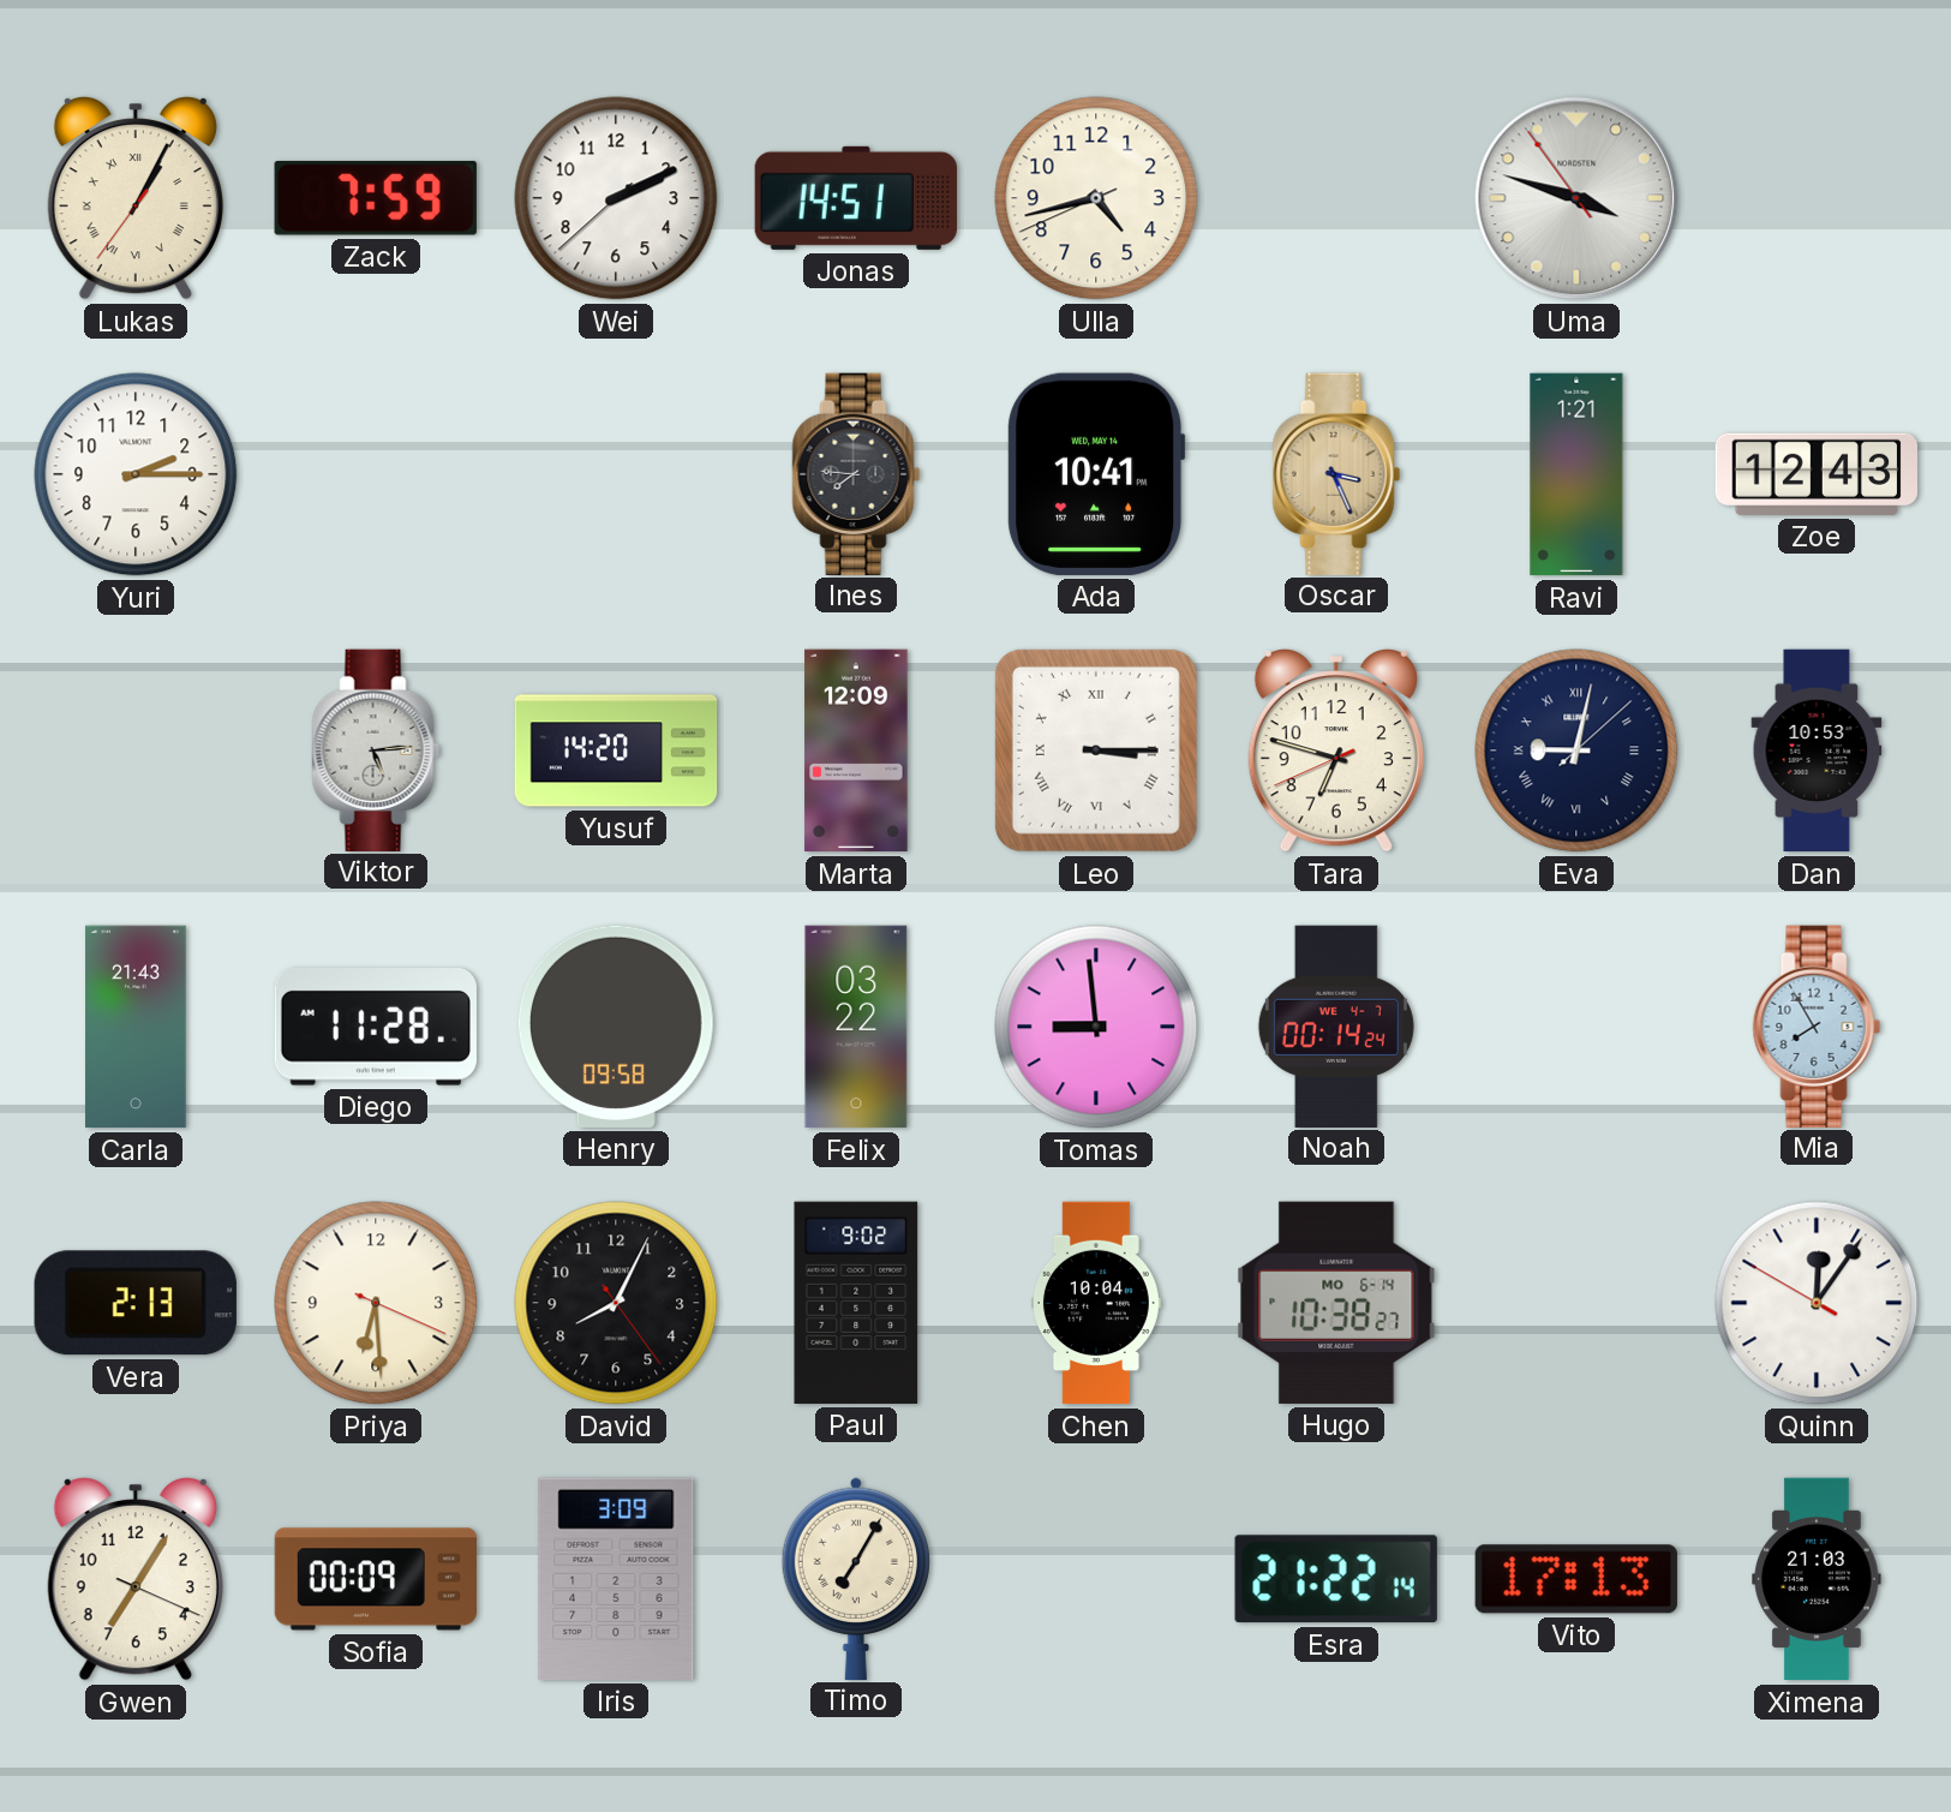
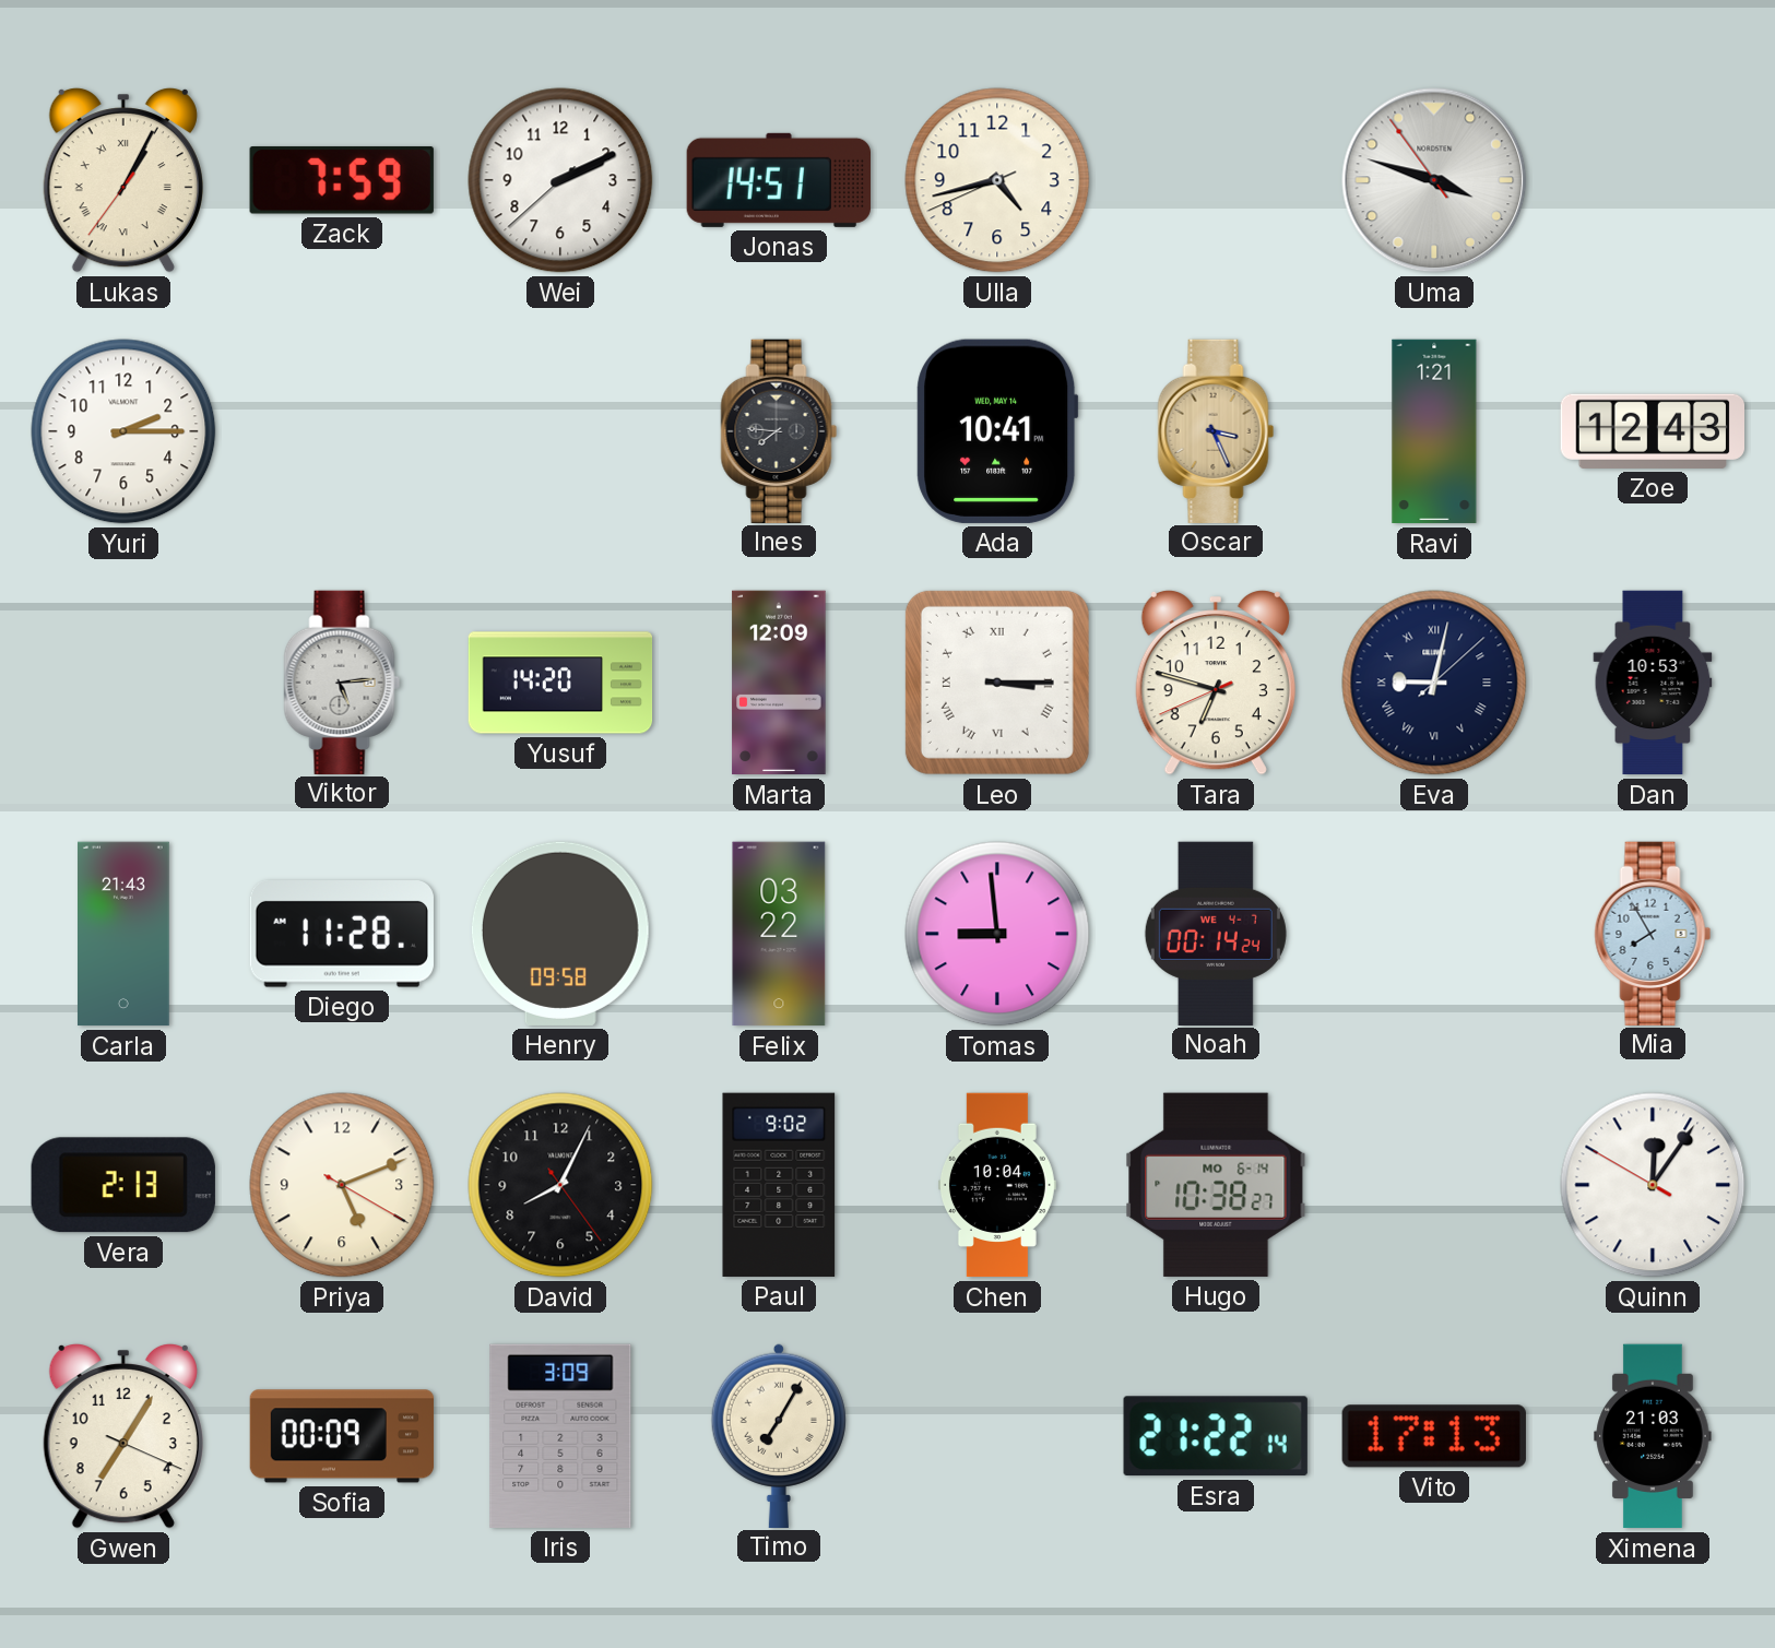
Priya: 6:29 -> 5:11 (342, 1185)
